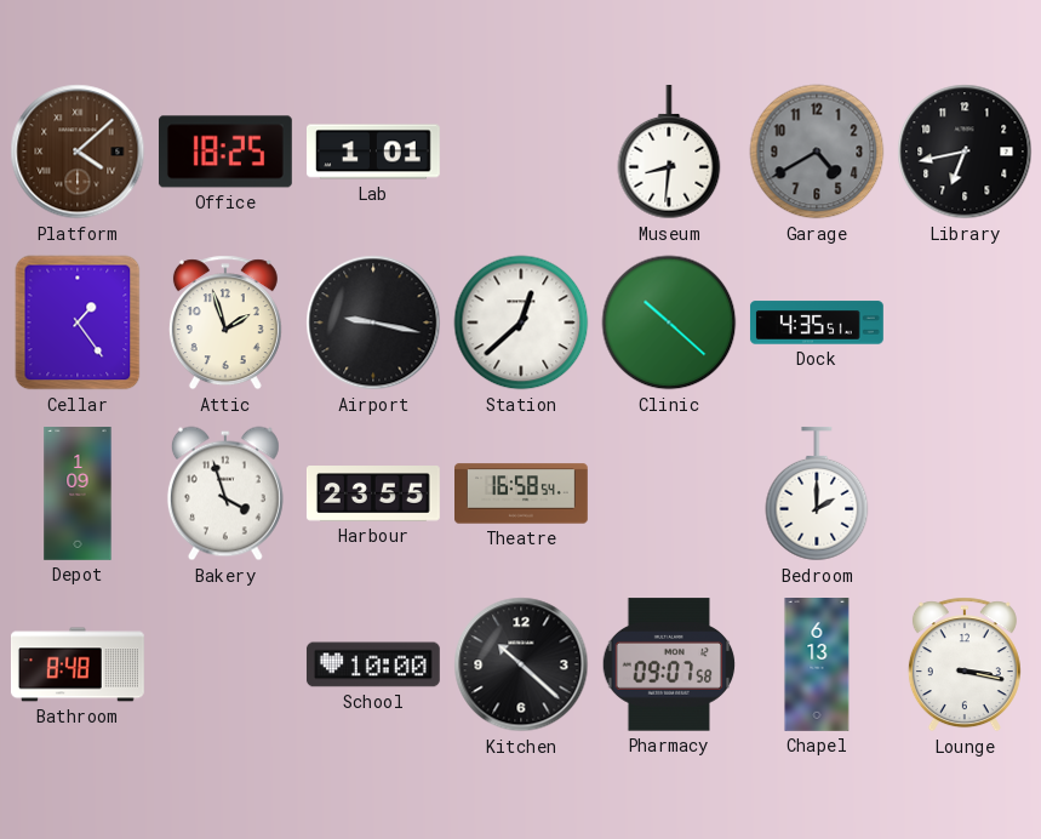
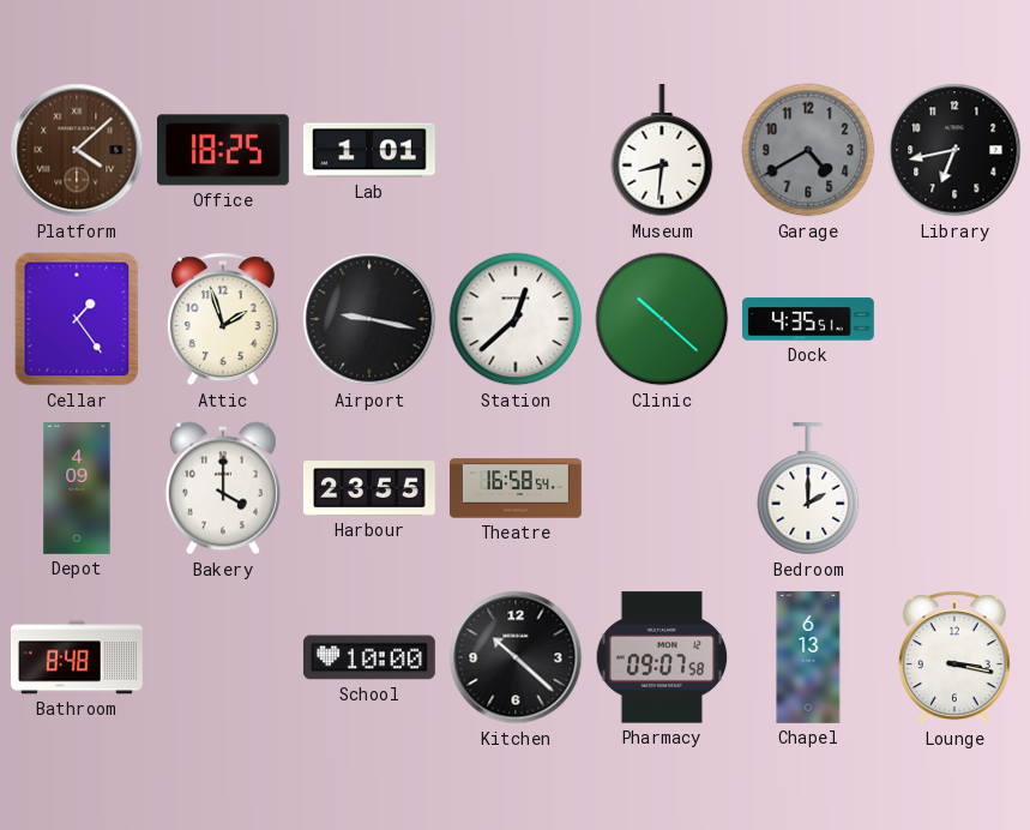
Depot: 1:09 -> 4:09 (77, 489)
Bakery: 3:57 -> 4:00 (223, 488)
